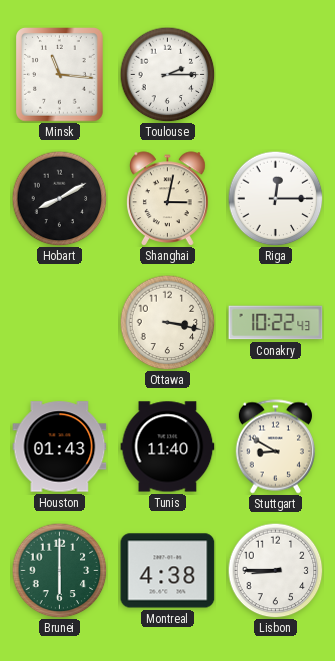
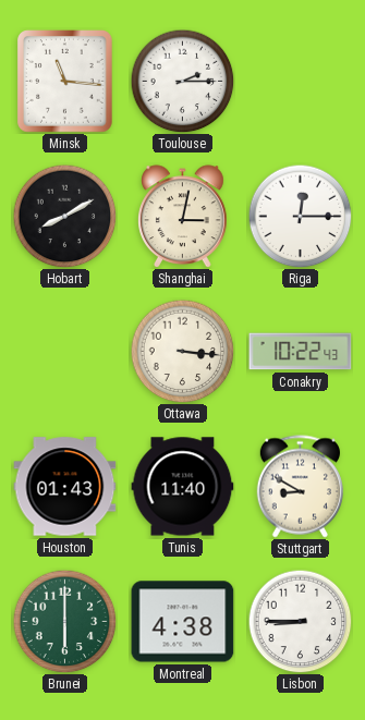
Ottawa: 3:17 -> 3:16 (182, 351)
